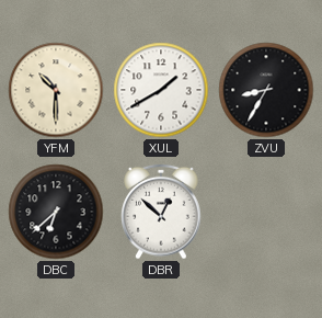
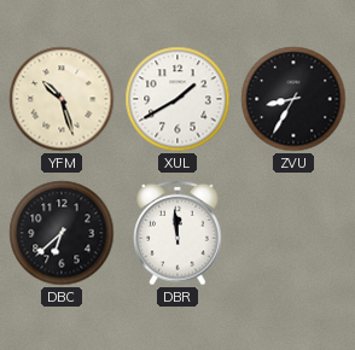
YFM: 10:30 -> 10:27 (62, 99)
DBR: 12:52 -> 11:59 (177, 233)
